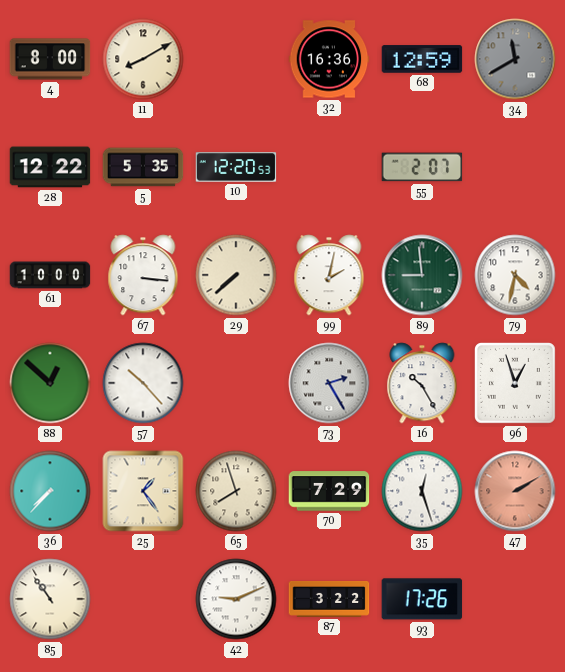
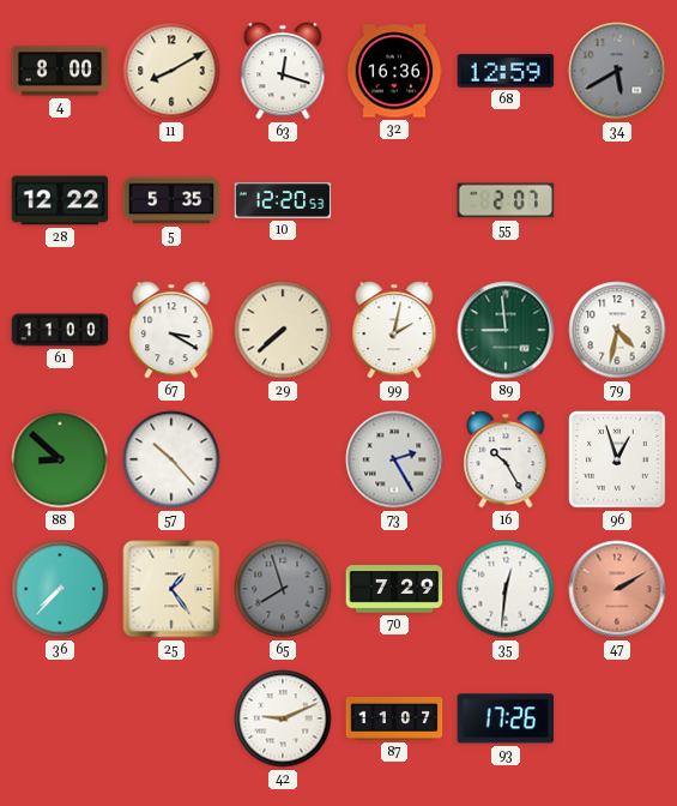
63: none -> 12:18 (283, 71)
34: 11:40 -> 5:40 (617, 71)
61: 10:00 -> 11:00 (60, 330)
67: 3:16 -> 3:20 (171, 330)
88: 12:52 -> 8:52 (60, 459)
65 dial: cream -> grey (283, 589)
35: 12:27 -> 12:31 (506, 589)
85: 10:54 -> none (50, 599)
87: 3:22 -> 11:07 (394, 720)
